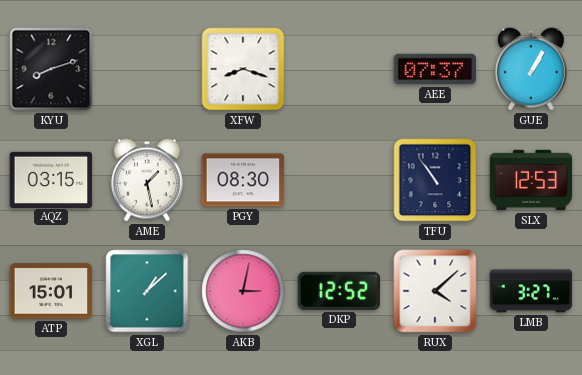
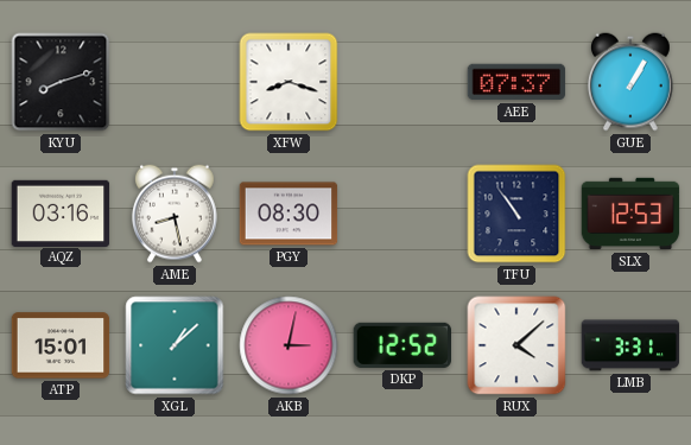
AQZ: 03:15 -> 03:16 (61, 212)
AME: 1:28 -> 8:28 (175, 214)
LMB: 3:27 -> 3:31 (630, 345)
